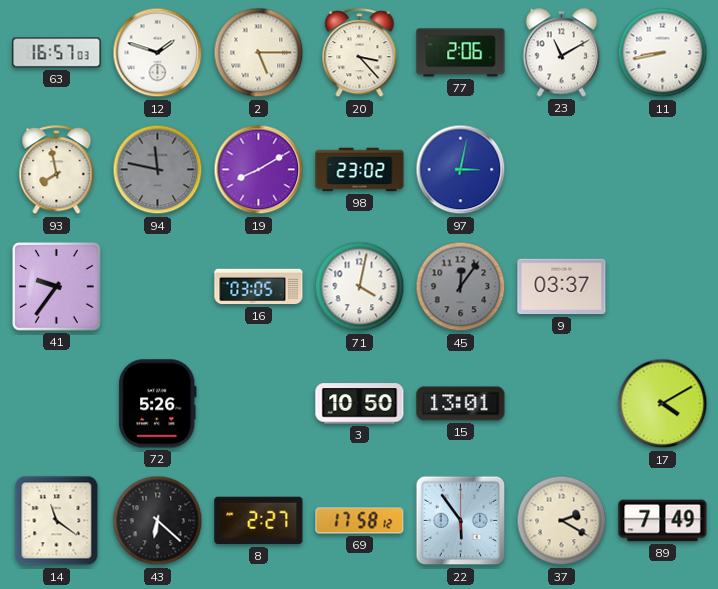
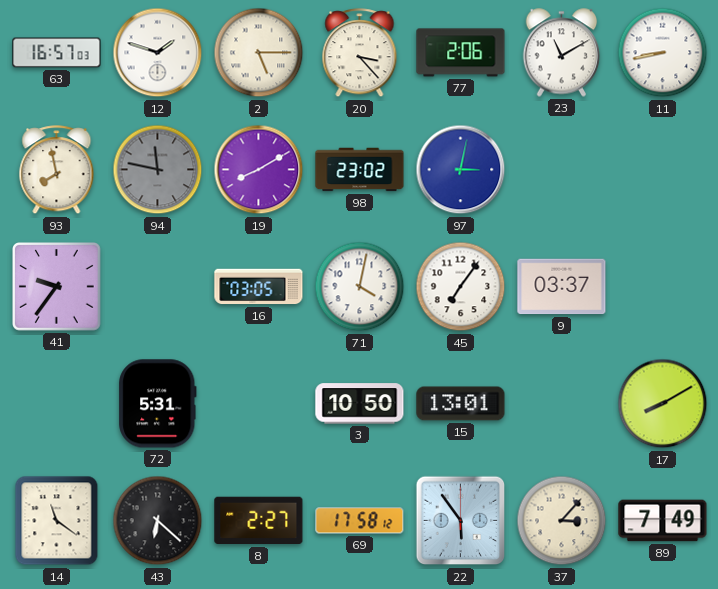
45: 12:06 -> 7:06 (461, 287)
45 dial: grey -> white (461, 287)
72: 5:26 -> 5:31 (158, 404)
17: 4:10 -> 8:10 (663, 404)
37: 2:20 -> 3:07 (562, 521)
